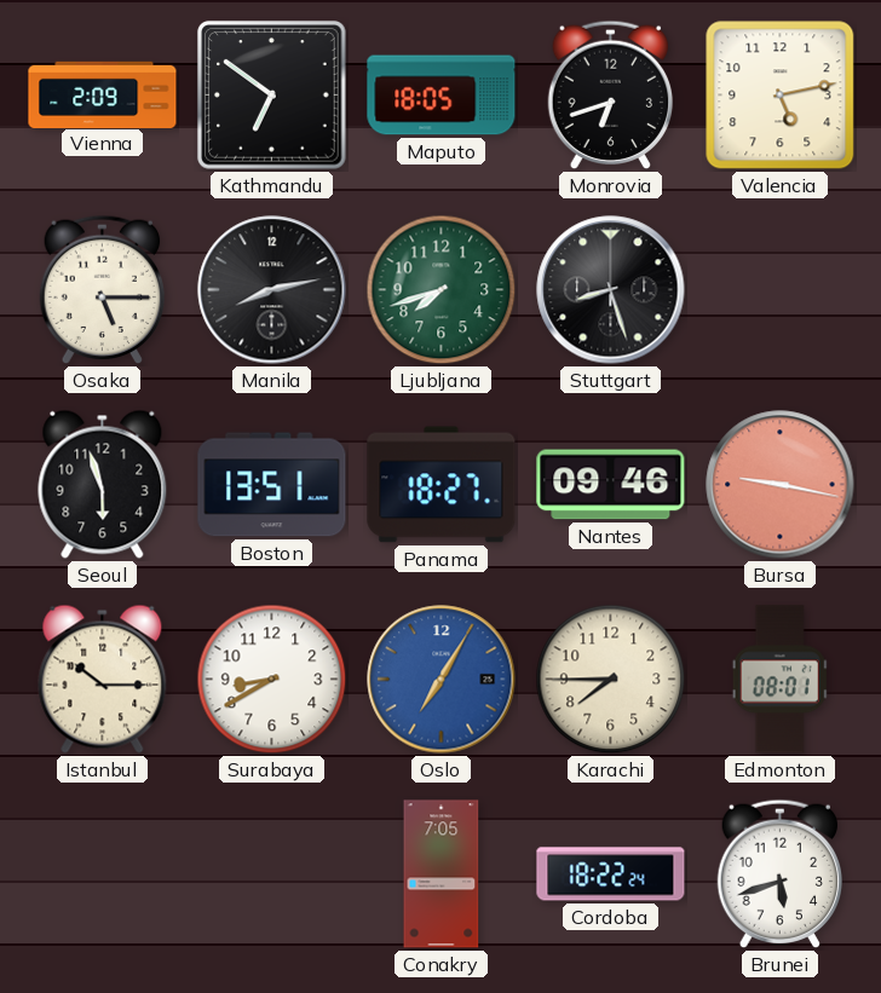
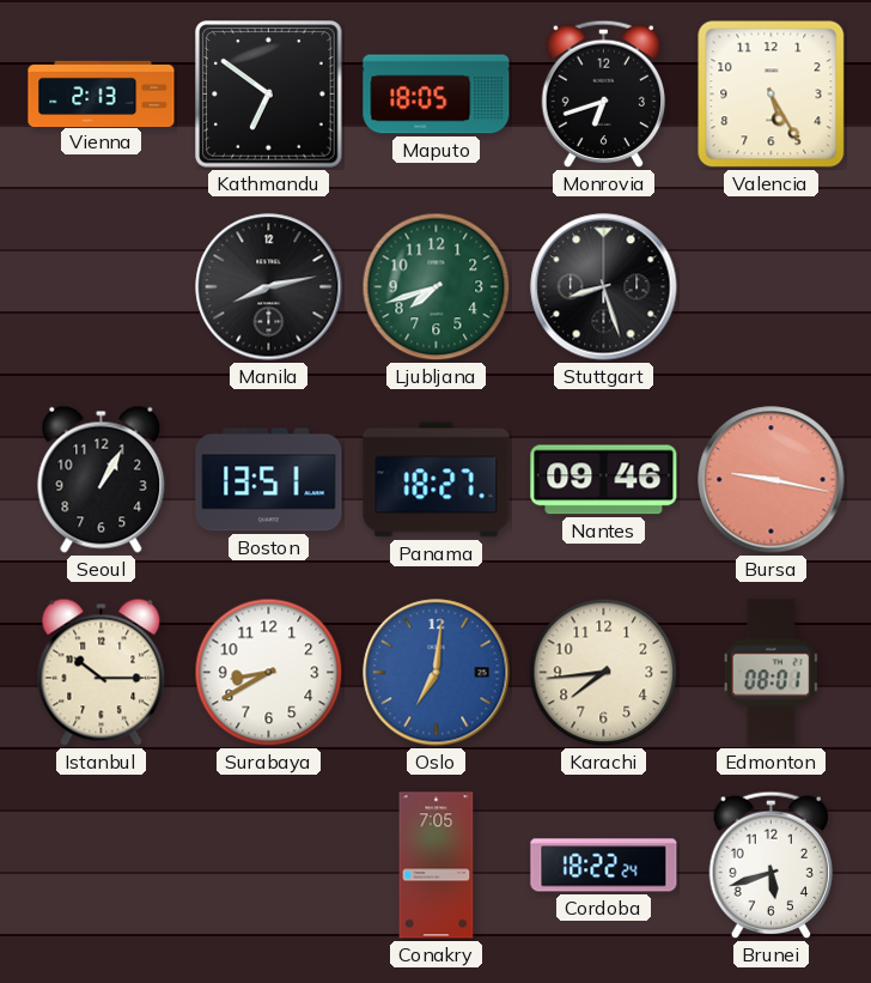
Vienna: 2:09 -> 2:13 (102, 93)
Valencia: 5:13 -> 5:25 (772, 95)
Osaka: 5:15 -> none (103, 290)
Seoul: 5:57 -> 1:05 (102, 479)
Oslo: 7:05 -> 7:01 (437, 673)
Karachi: 7:45 -> 7:44 (604, 673)
